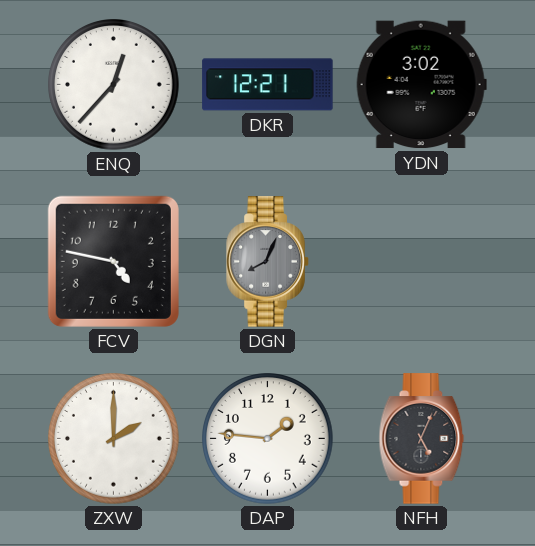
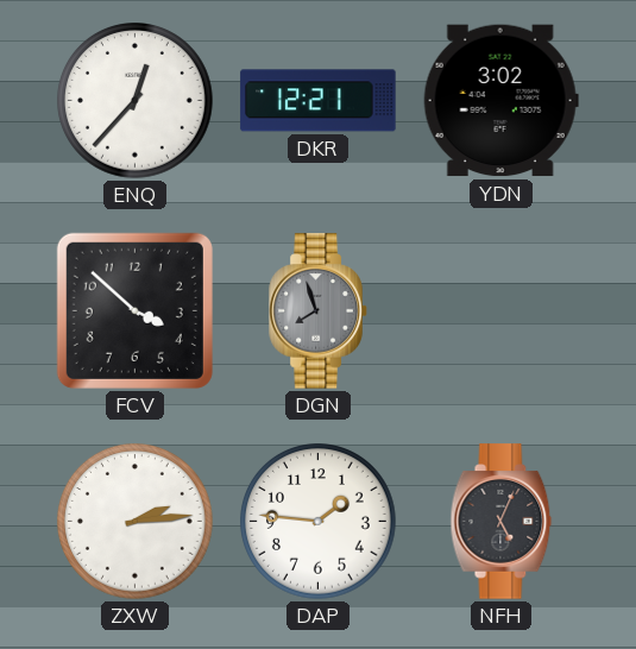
FCV: 4:47 -> 3:52 (134, 310)
DGN: 8:04 -> 7:57 (319, 311)
ZXW: 2:00 -> 2:14 (136, 522)
